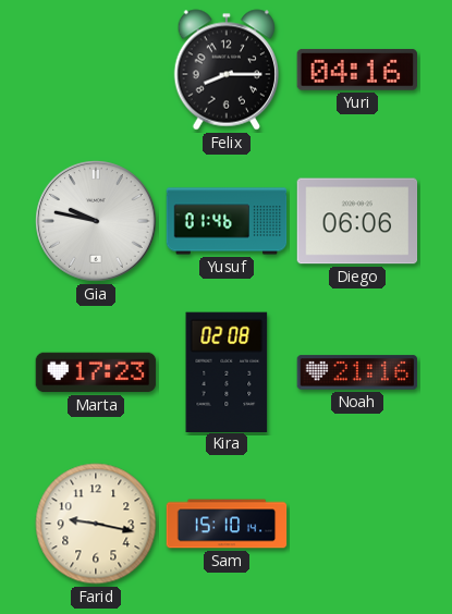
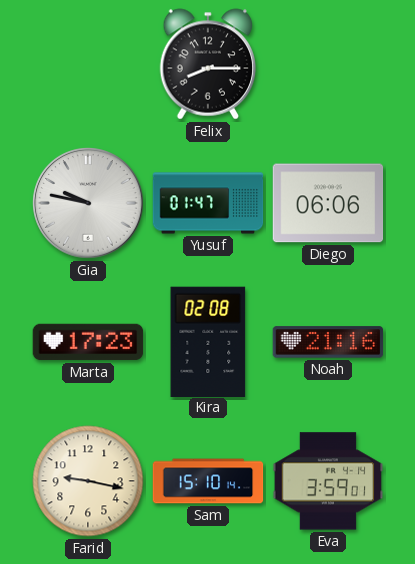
Yuri: 04:16 -> none (357, 70)
Yusuf: 01:46 -> 01:47 (208, 203)
Eva: none -> 3:59 (328, 481)
